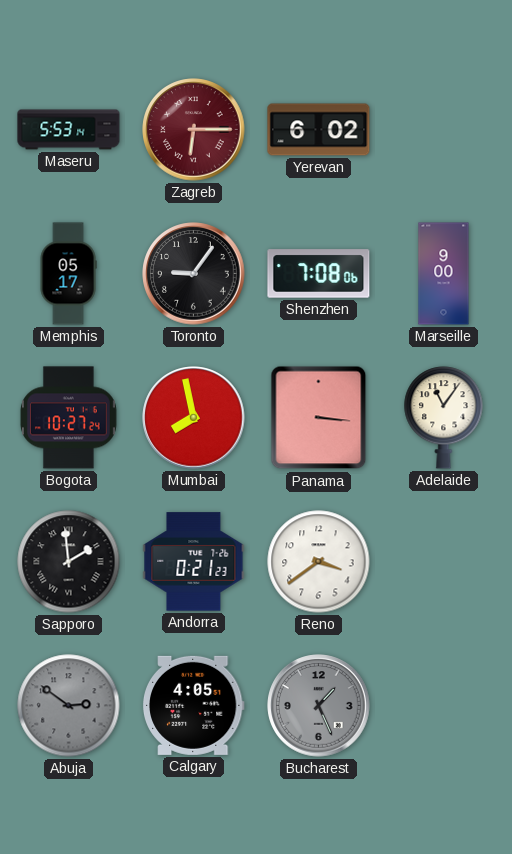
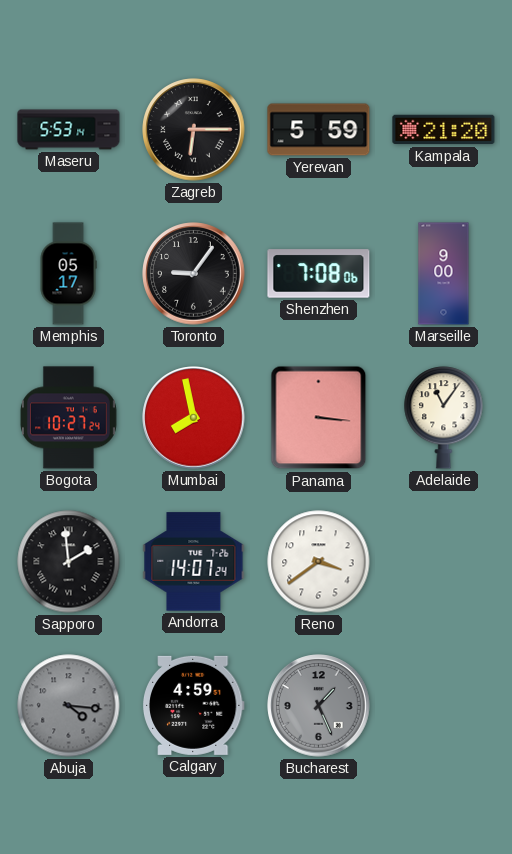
Zagreb dial: burgundy -> black (194, 130)
Yerevan: 6:02 -> 5:59 (319, 130)
Kampala: none -> 21:20 (444, 130)
Andorra: 0:21 -> 14:07 (194, 562)
Abuja: 2:51 -> 4:16 (69, 706)
Calgary: 4:05 -> 4:59 (193, 705)
